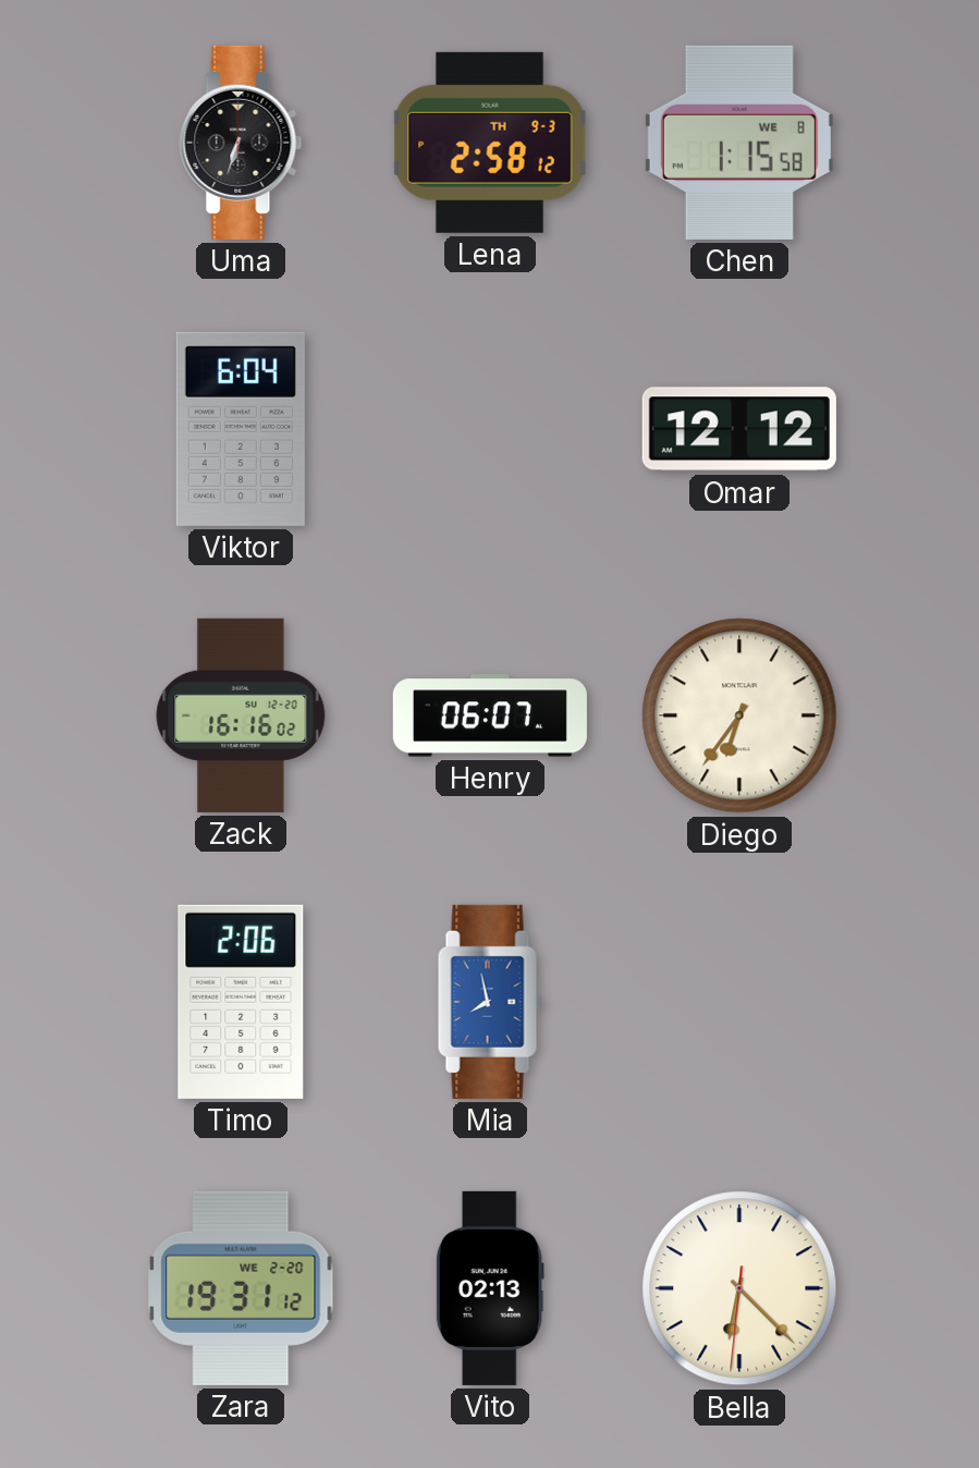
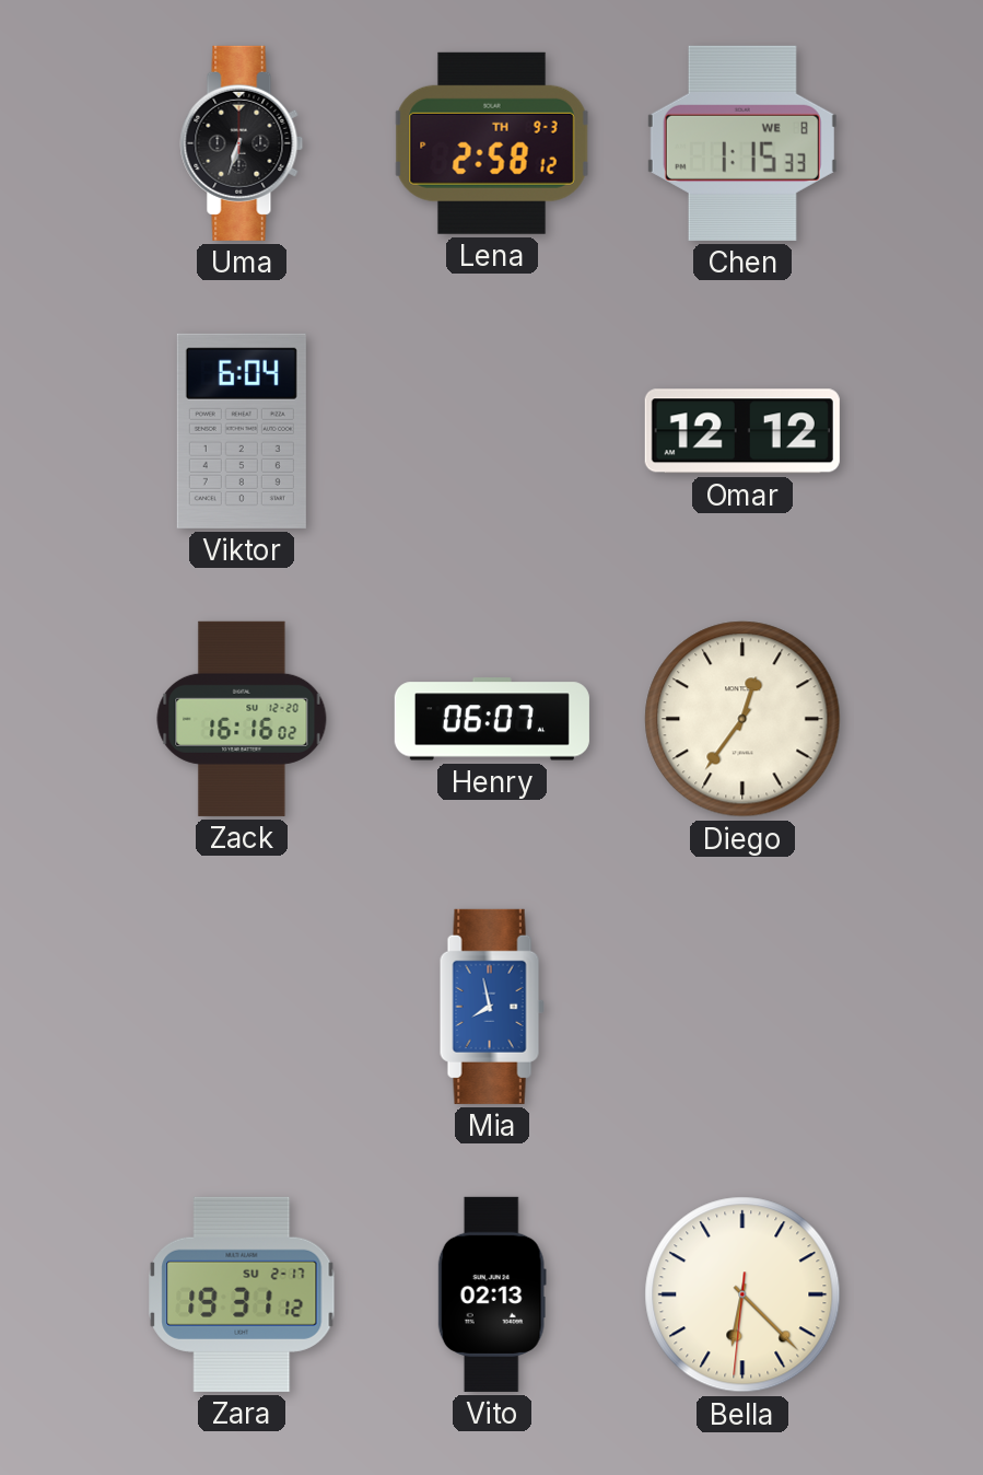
Chen: 1:15:58 -> 1:15:33 (742, 143)
Diego: 6:36 -> 12:36 (742, 719)
Timo: 2:06 -> none (241, 1002)
Zara date: WE 2-20 -> SU 2-17 (242, 1294)
